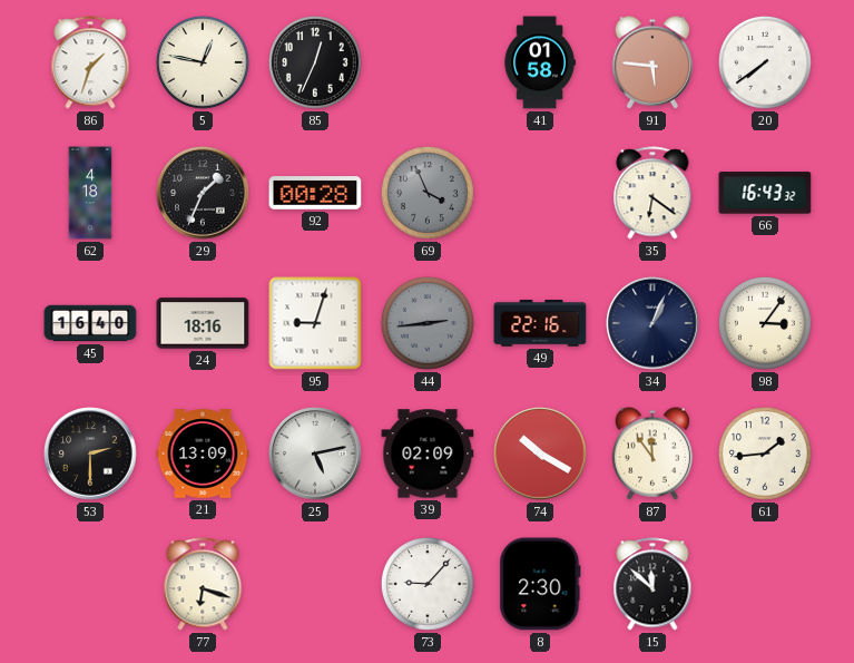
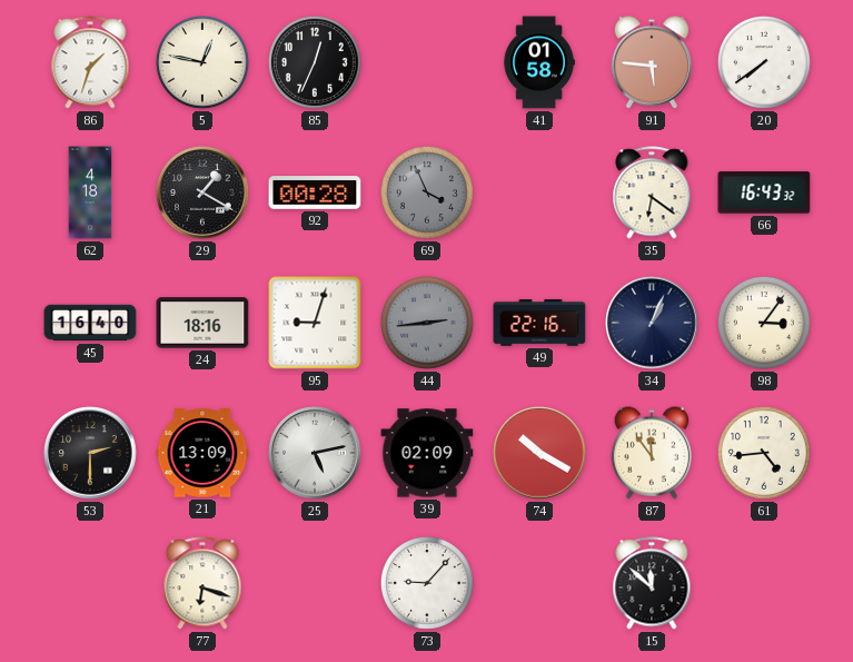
29: 1:34 -> 1:20 (202, 192)
61: 1:44 -> 4:44 (765, 453)
8: 2:30 -> none (540, 584)
